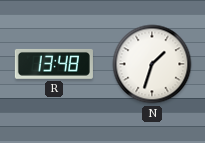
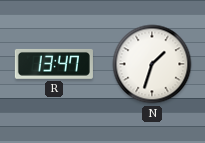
R: 13:48 -> 13:47 (54, 64)
